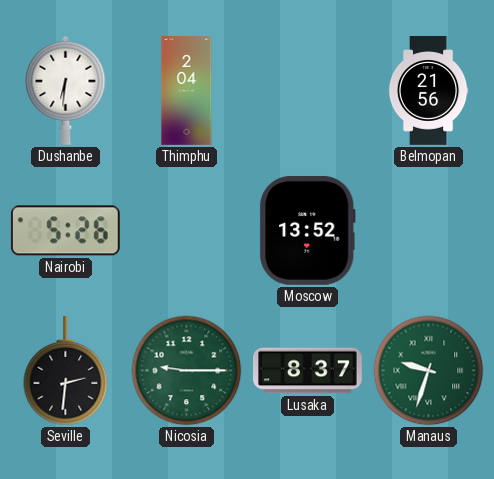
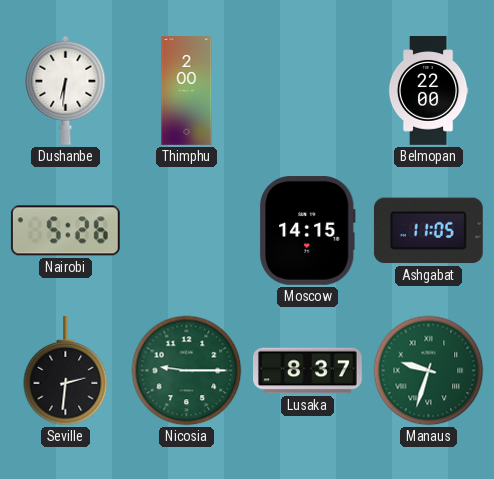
Thimphu: 2:04 -> 2:00 (187, 91)
Belmopan: 21:56 -> 22:00 (428, 91)
Moscow: 13:52 -> 14:15 (308, 230)
Ashgabat: none -> 11:05 (428, 231)
